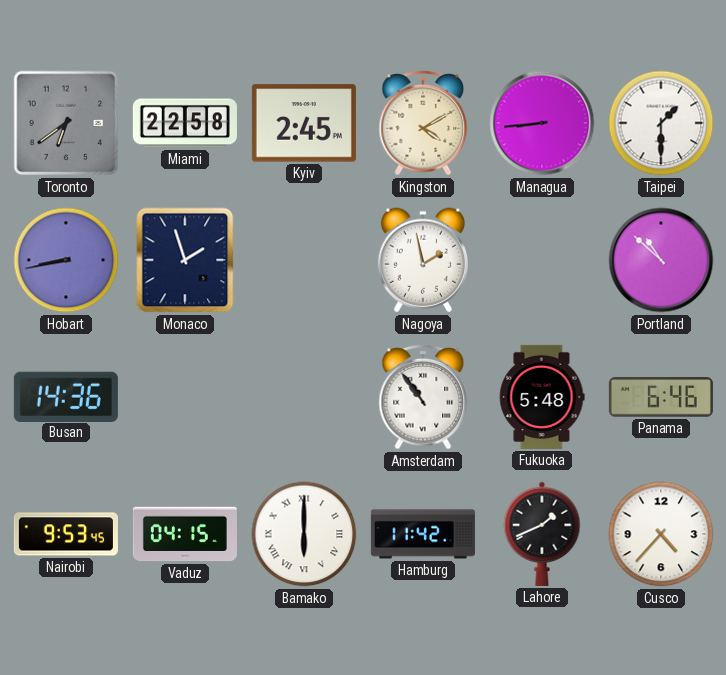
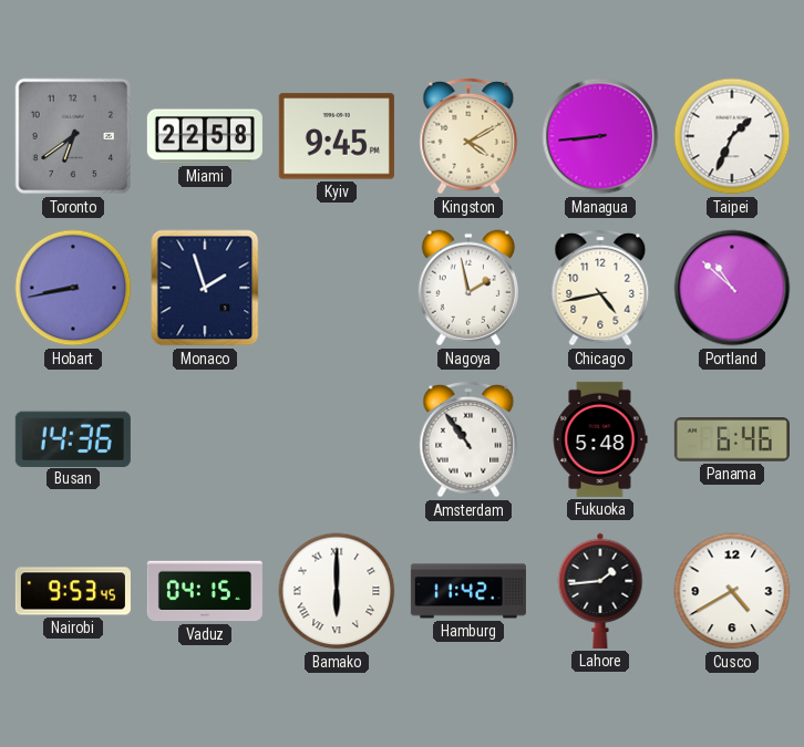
Kyiv: 2:45 -> 9:45 (337, 136)
Taipei: 1:30 -> 1:34 (732, 136)
Chicago: none -> 4:43 (600, 288)
Lahore: 1:41 -> 1:44 (600, 591)
Cusco: 4:37 -> 4:40 (732, 591)
